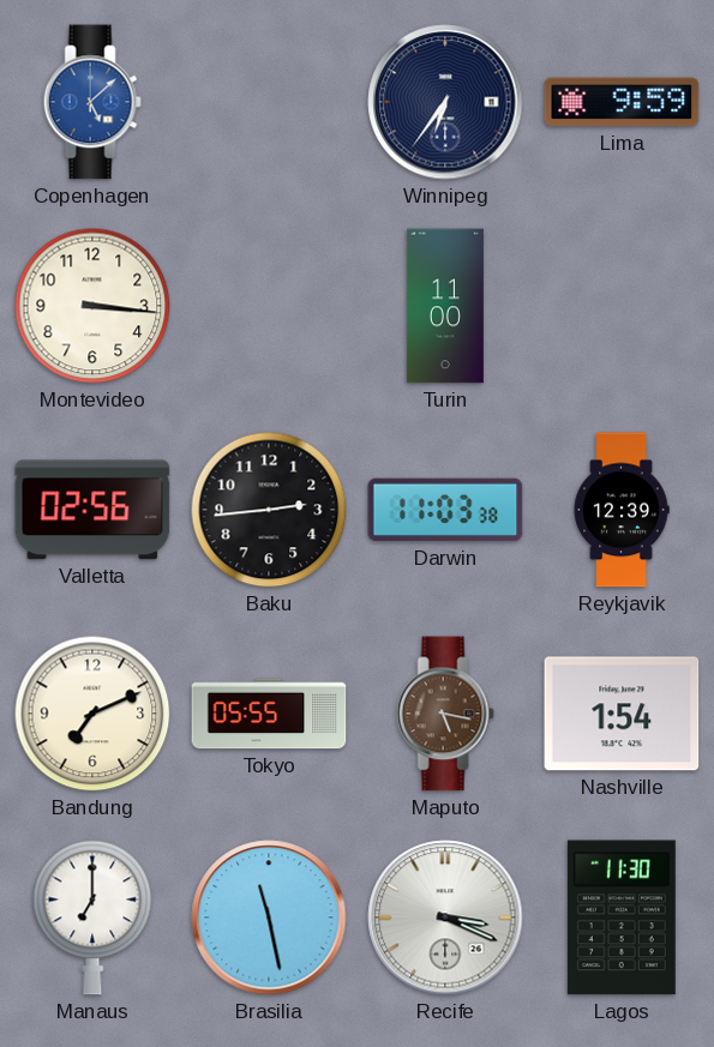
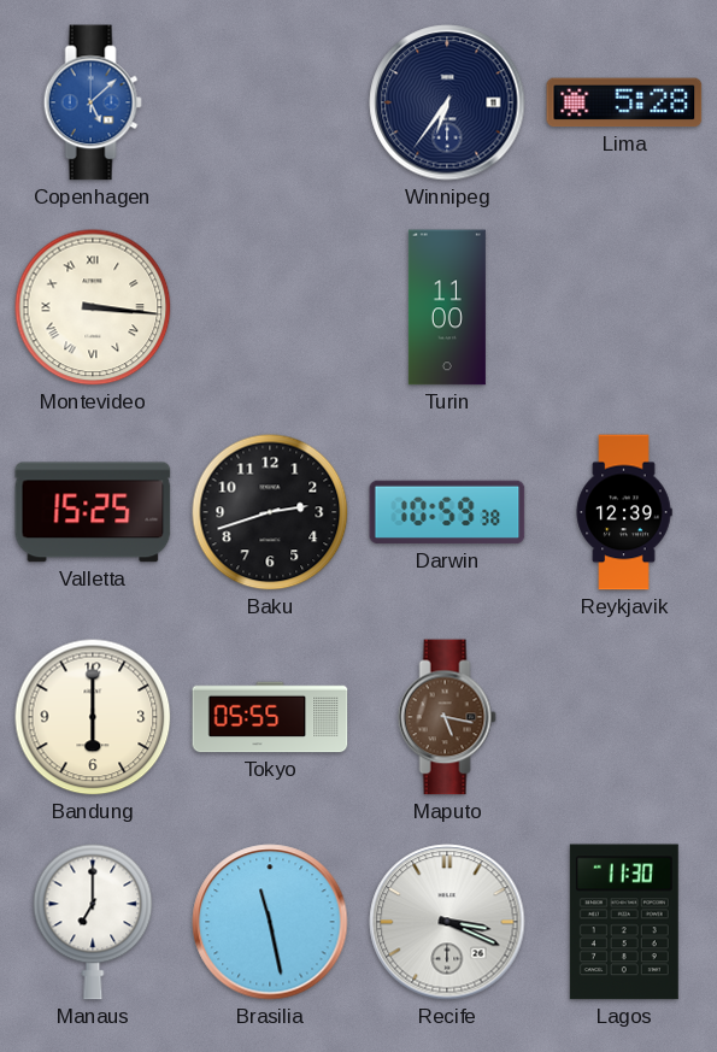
Lima: 9:59 -> 5:28 (624, 102)
Montevideo numerals: Arabic -> Roman (93, 307)
Valletta: 02:56 -> 15:25 (93, 512)
Baku: 2:44 -> 2:42 (270, 512)
Darwin: 11:03 -> 10:59 (447, 512)
Bandung: 7:11 -> 6:00 (93, 717)
Nashville: 1:54 -> none (622, 714)
